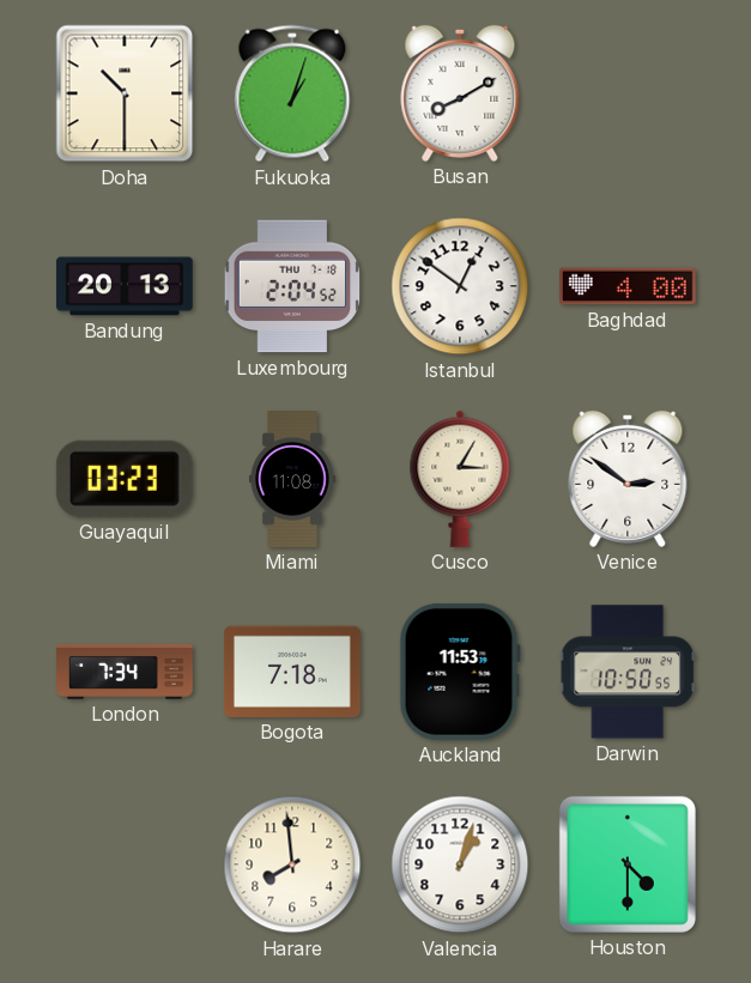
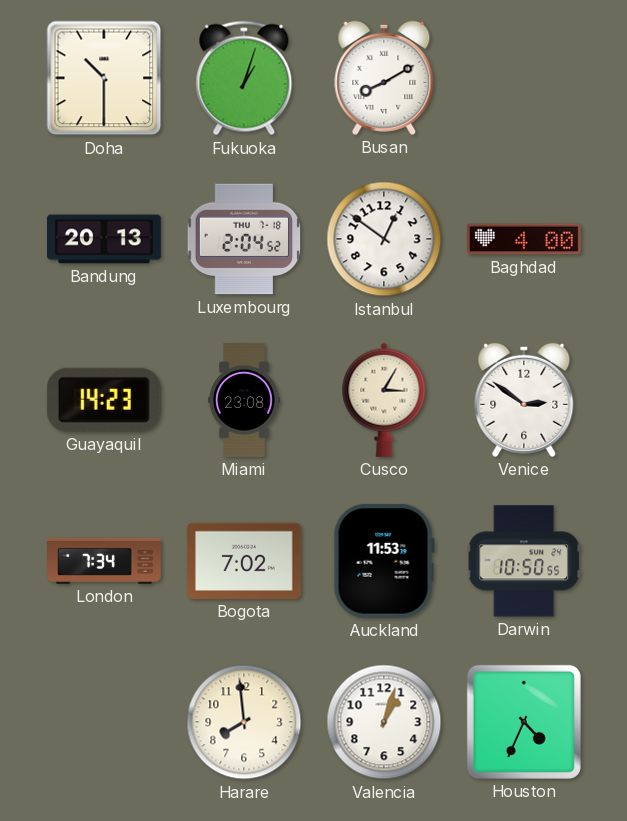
Guayaquil: 03:23 -> 14:23 (104, 400)
Miami: 11:08 -> 23:08 (244, 400)
Bogota: 7:18 -> 7:02 (244, 561)
Houston: 4:30 -> 4:34 (524, 722)
